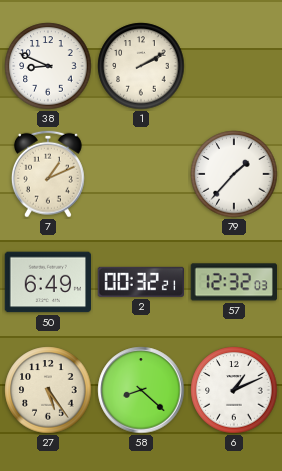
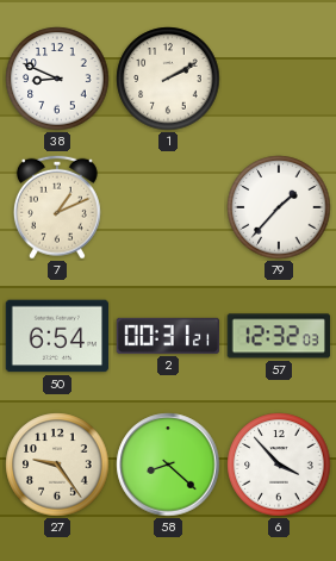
50: 6:49 -> 6:54 (56, 336)
2: 00:32 -> 00:31 (167, 336)
27: 5:24 -> 9:24 (57, 465)
6: 1:11 -> 3:53 (279, 465)
